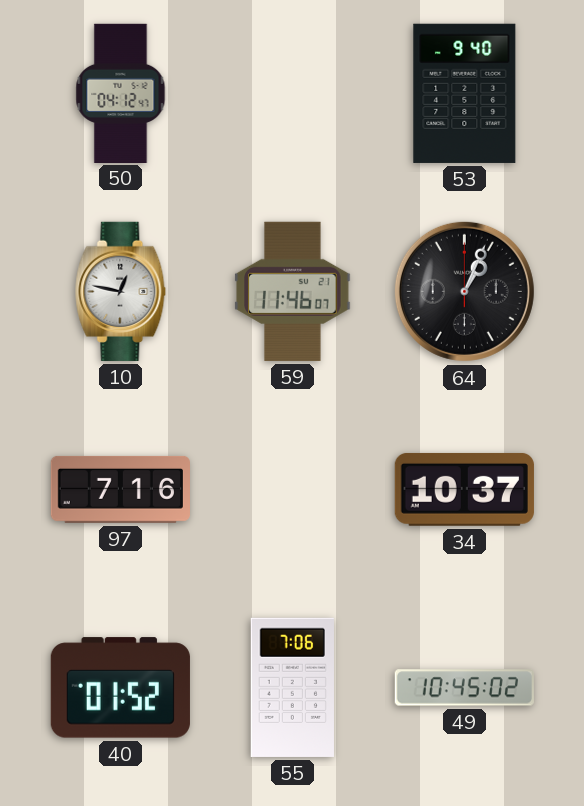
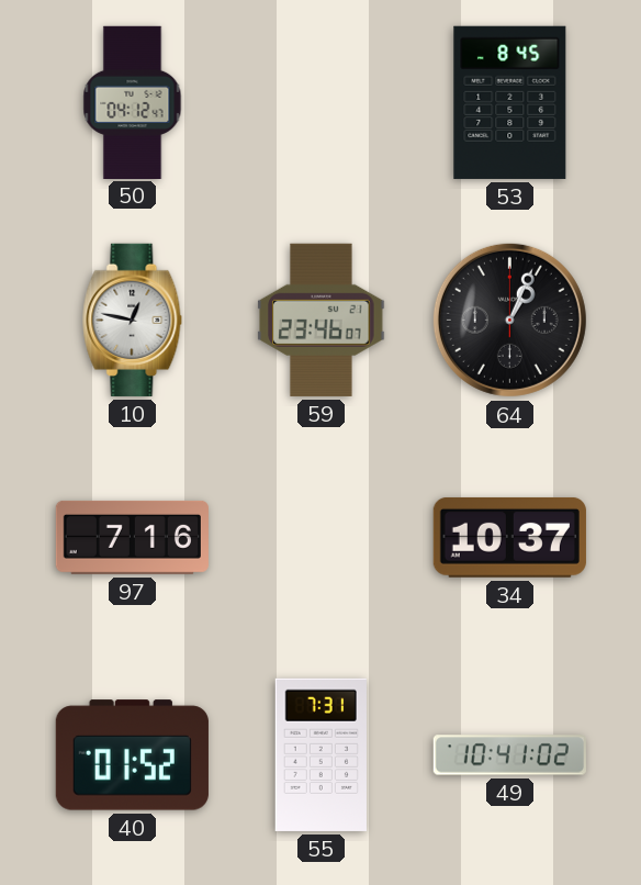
53: 9:40 -> 8:45 (510, 102)
59: 11:46 -> 23:46 (322, 320)
55: 7:06 -> 7:31 (320, 754)
49: 10:45 -> 10:41 (509, 755)
